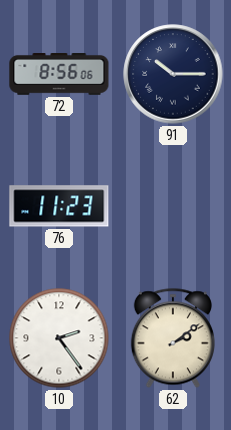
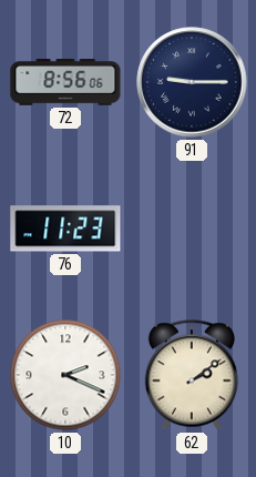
91: 10:15 -> 9:15 (192, 82)
10: 2:24 -> 2:19 (65, 375)
